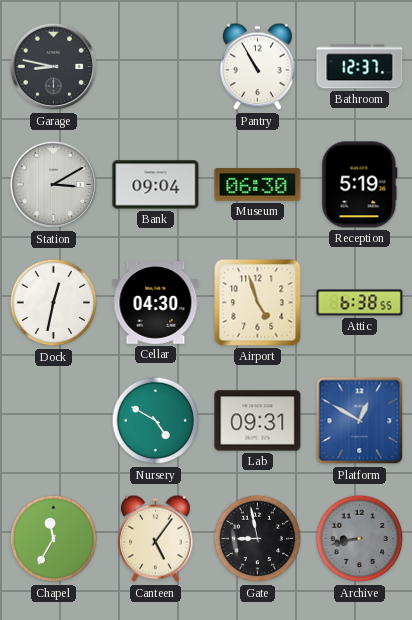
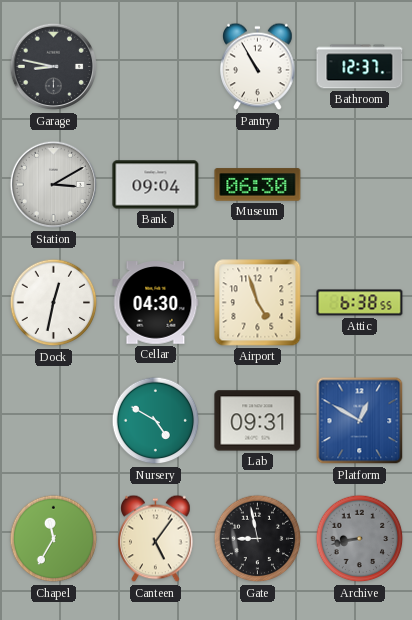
Reception: 5:19 -> none (360, 185)
